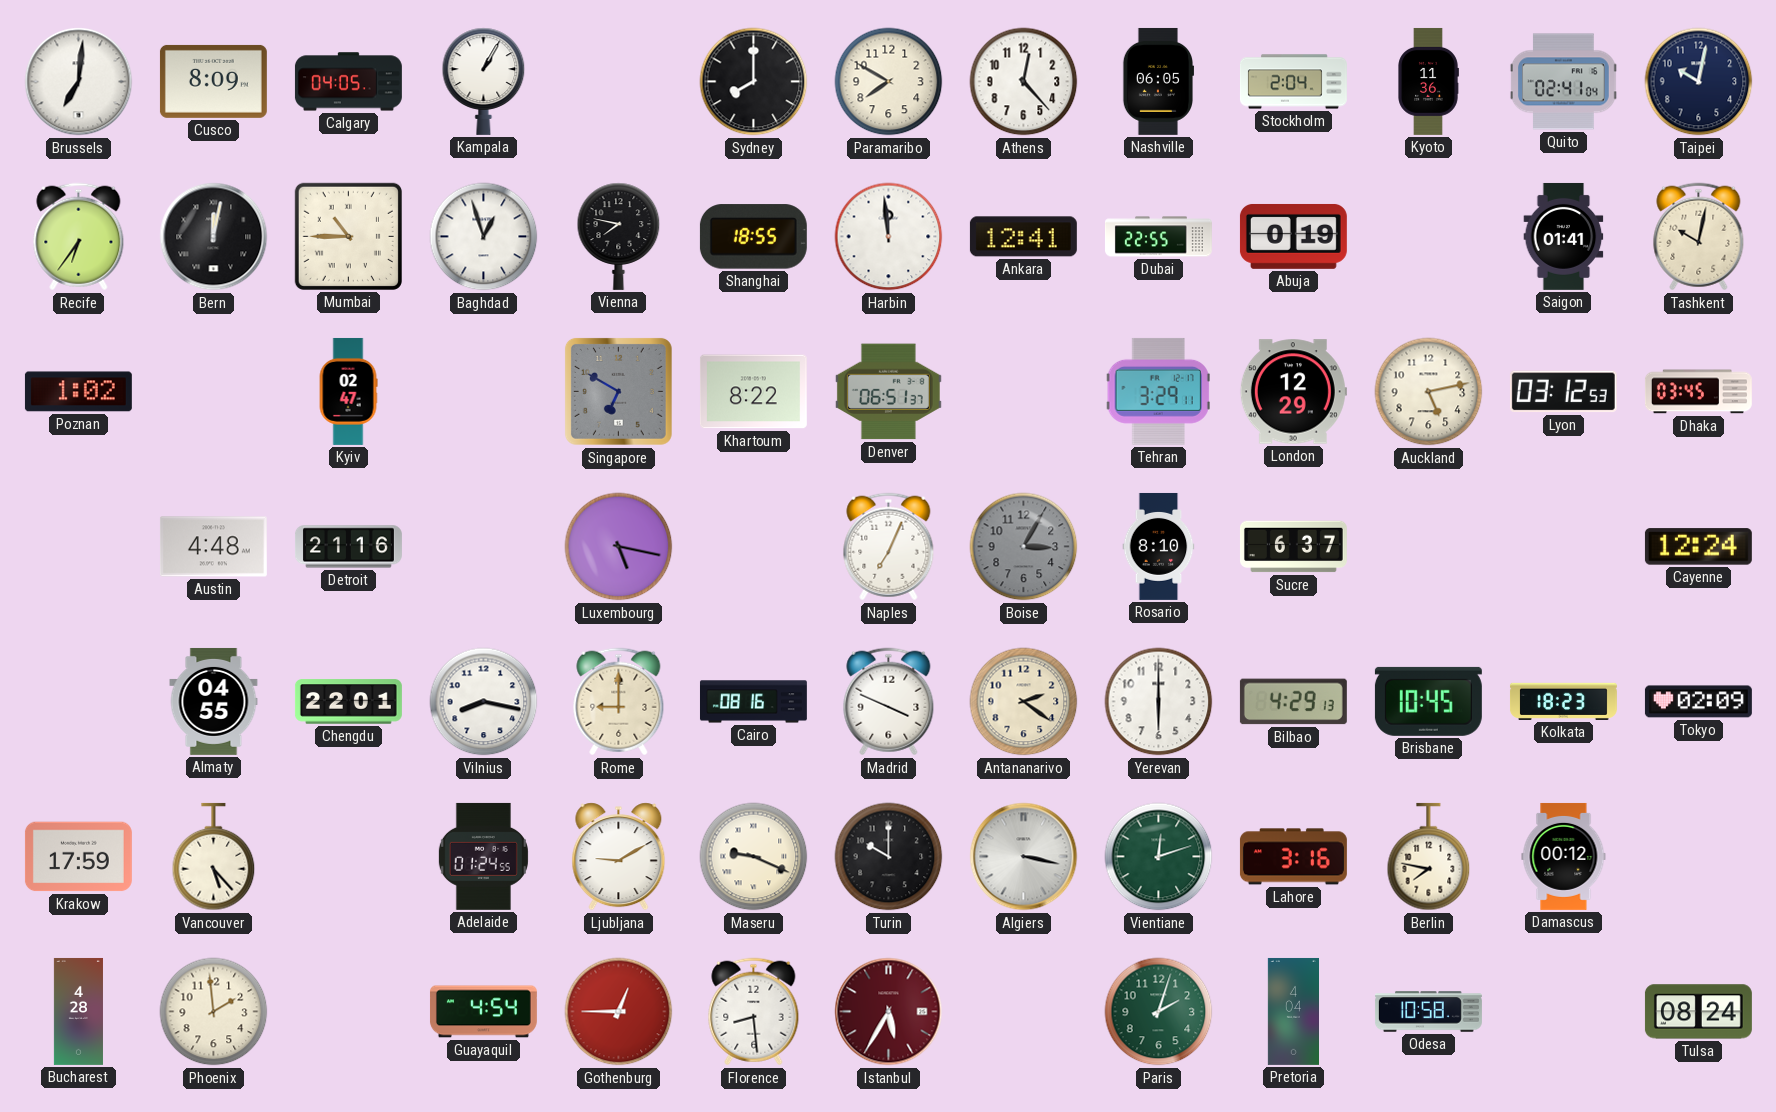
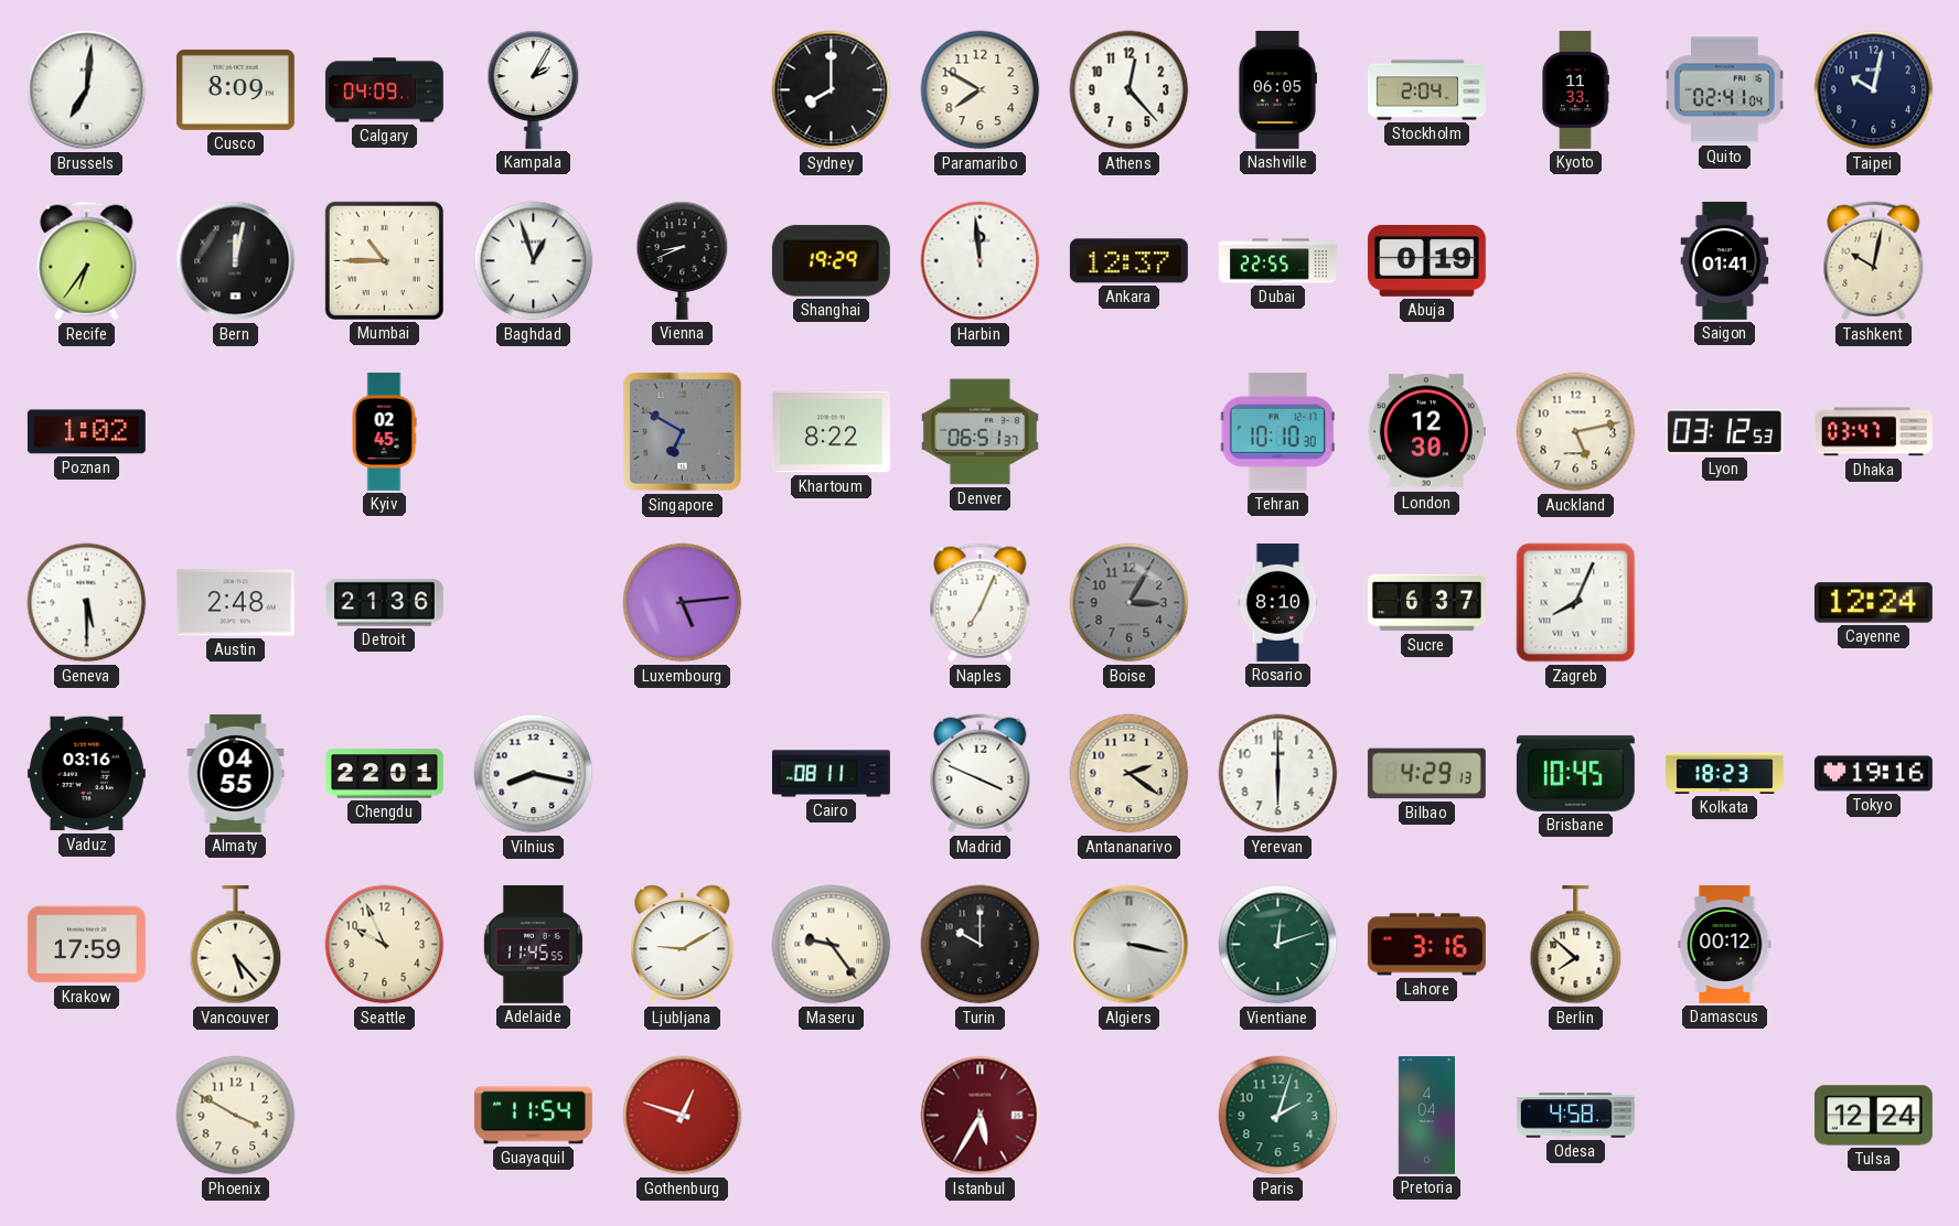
Calgary: 04:05 -> 04:09 (384, 90)
Kampala: 1:05 -> 2:05 (534, 89)
Kyoto: 11:36 -> 11:33 (1575, 89)
Vienna: 7:47 -> 8:41 (683, 260)
Shanghai: 18:55 -> 19:29 (831, 261)
Ankara: 12:41 -> 12:37 (1128, 261)
Kyiv: 02:47 -> 02:45 (384, 431)
Tehran: 3:29 -> 10:10 (1277, 431)
London: 12:29 -> 12:30 (1426, 432)
Dhaka: 03:45 -> 03:47 (1873, 432)
Geneva: none -> 5:30 (87, 603)
Austin: 4:48 -> 2:48 (235, 603)
Detroit: 21:16 -> 21:36 (384, 603)
Luxembourg: 5:17 -> 5:14 (683, 603)
Zagreb: none -> 8:04 (1576, 603)
Vaduz: none -> 03:16 (86, 774)
Rome: 9:00 -> none (619, 702)
Cairo: 08:16 -> 08:11 (831, 774)
Tokyo: 02:09 -> 19:16 (1873, 774)
Seattle: none -> 9:56 (385, 945)
Adelaide: 01:24 -> 11:45 (533, 944)
Maseru: 9:19 -> 9:24 (832, 945)
Berlin: 7:47 -> 7:52 (1576, 945)
Bucharest: 4:28 -> none (78, 1011)
Phoenix: 1:59 -> 3:50 (236, 1116)
Guayaquil: 4:54 -> 11:54 (533, 1116)
Gothenburg: 12:45 -> 12:48 (683, 1116)
Florence: 8:29 -> none (754, 1012)
Odesa: 10:58 -> 4:58 (1575, 1116)
Tulsa: 08:24 -> 12:24 (1873, 1116)
